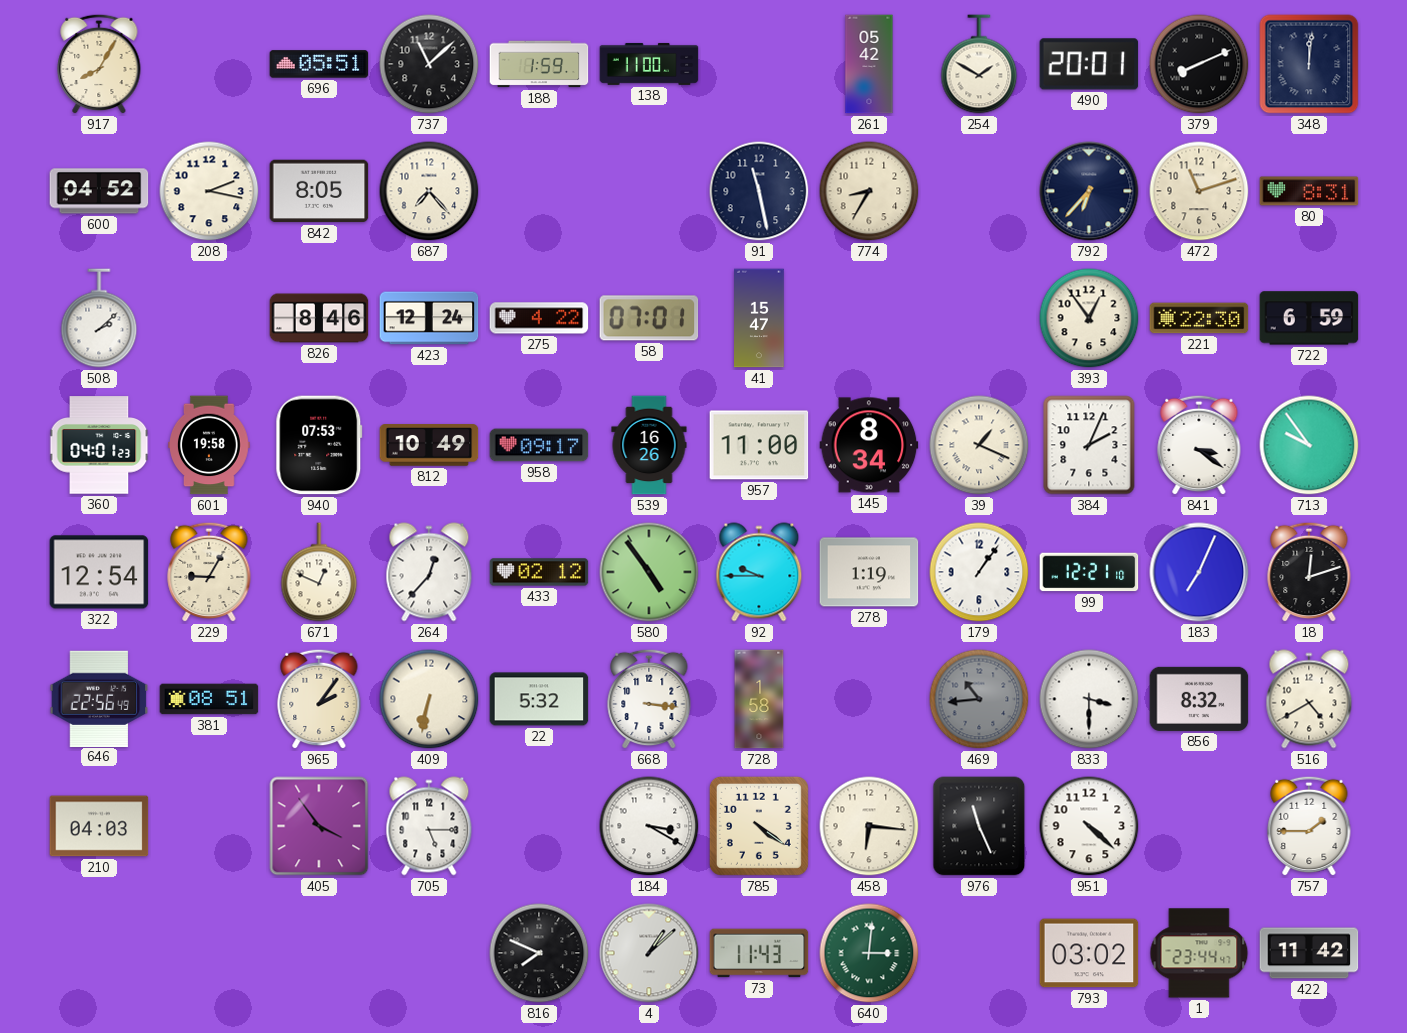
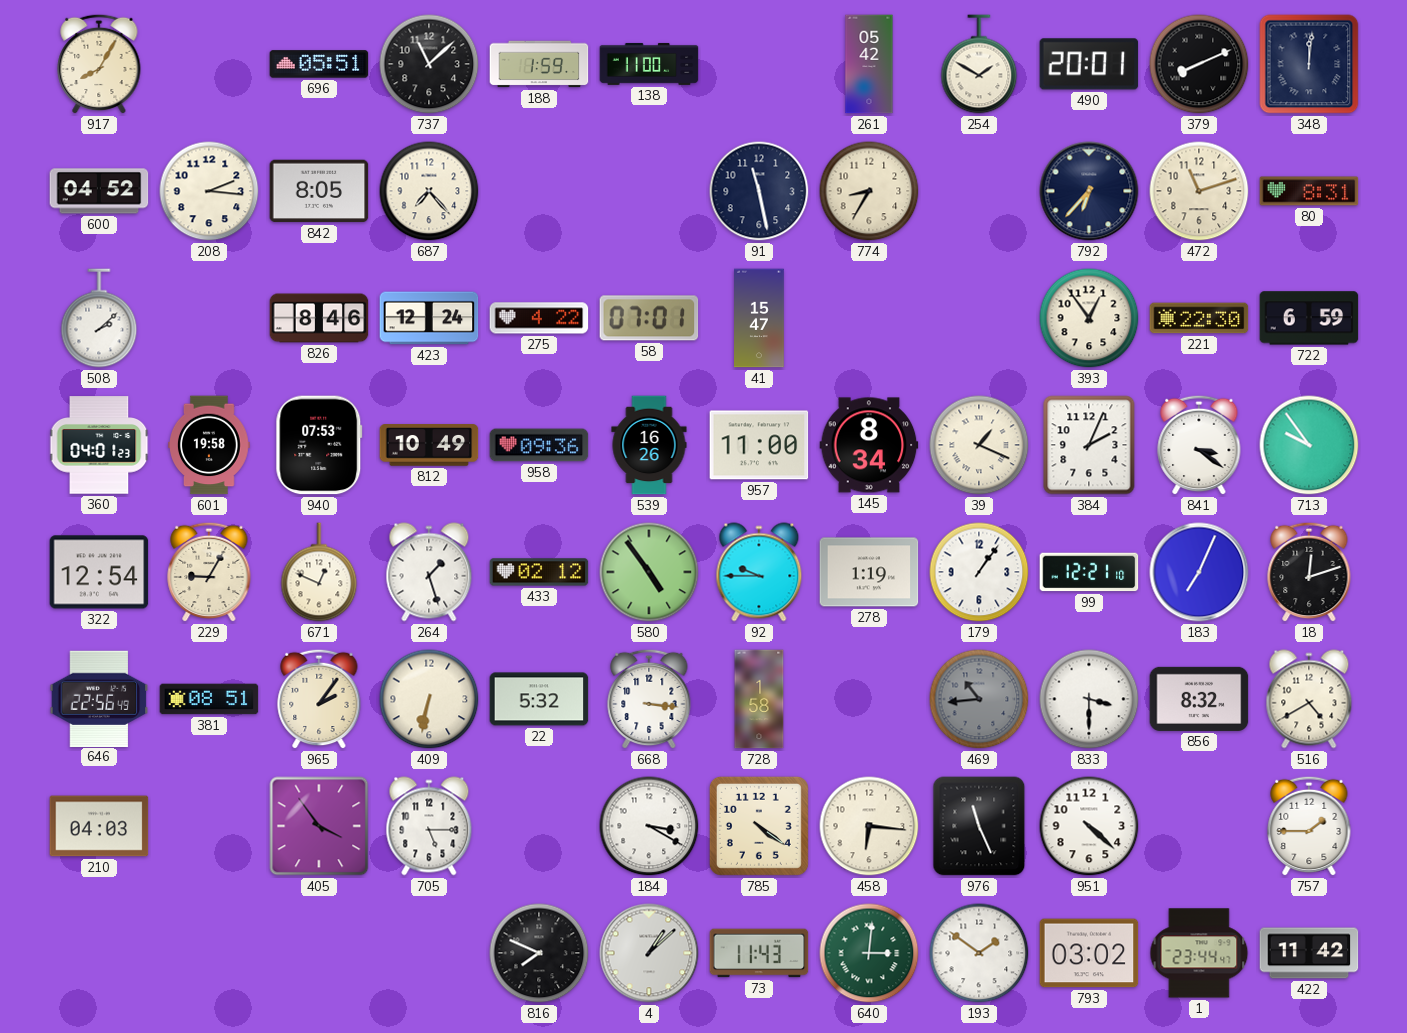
208: 2:17 -> 2:16 (209, 191)
958: 09:17 -> 09:36 (539, 445)
264: 12:37 -> 1:27 (429, 572)
193: none -> 1:51 (979, 953)
